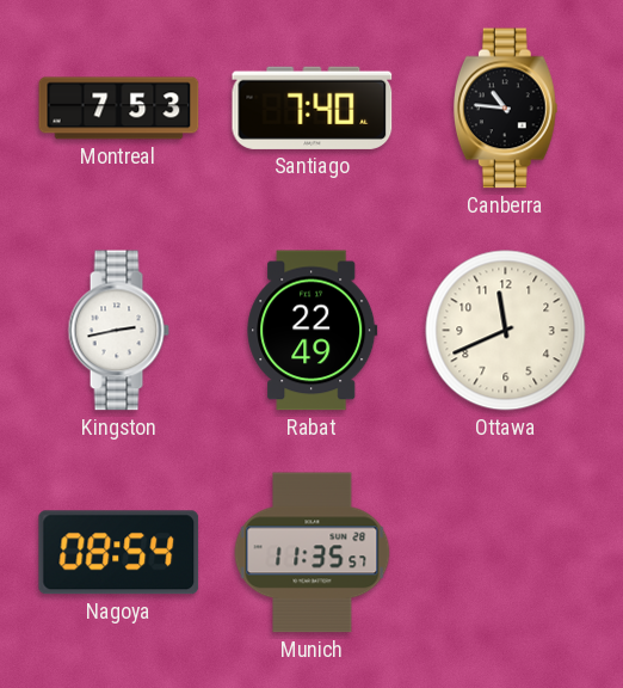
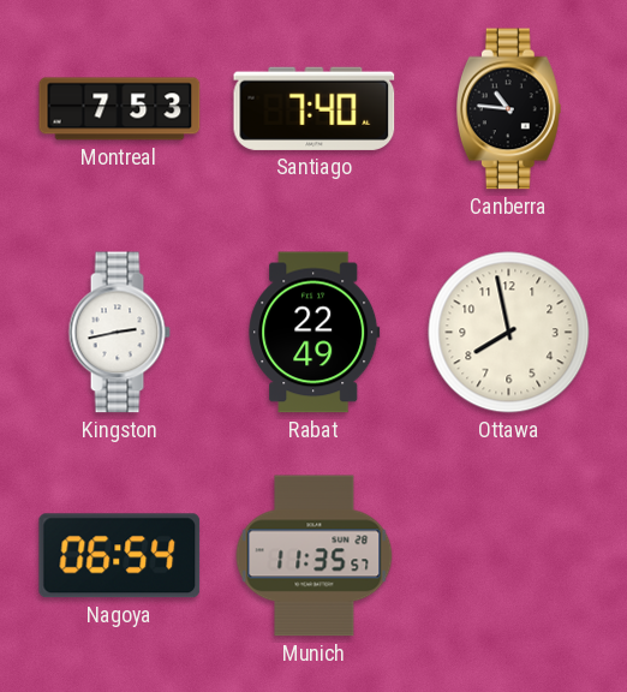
Ottawa: 11:41 -> 7:58 (509, 333)
Nagoya: 08:54 -> 06:54 (120, 556)
